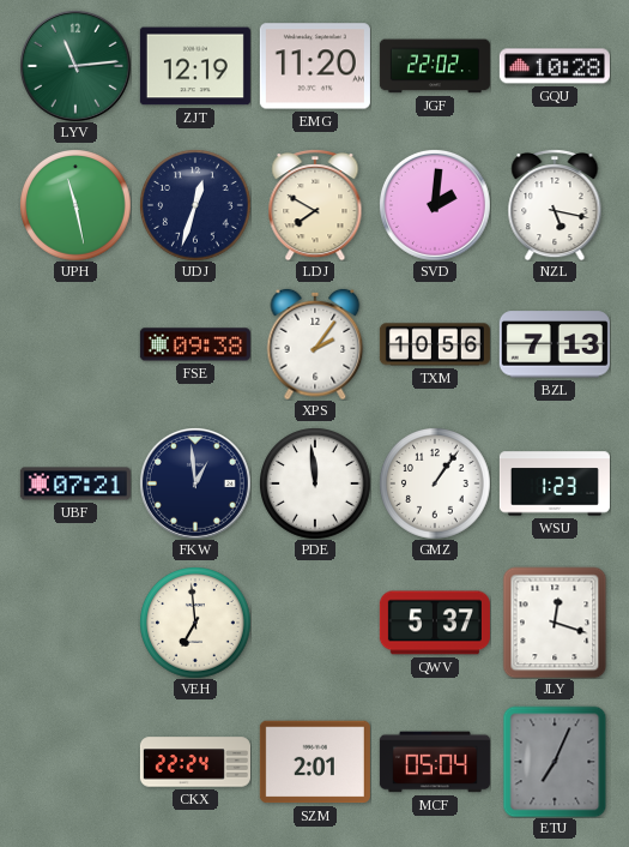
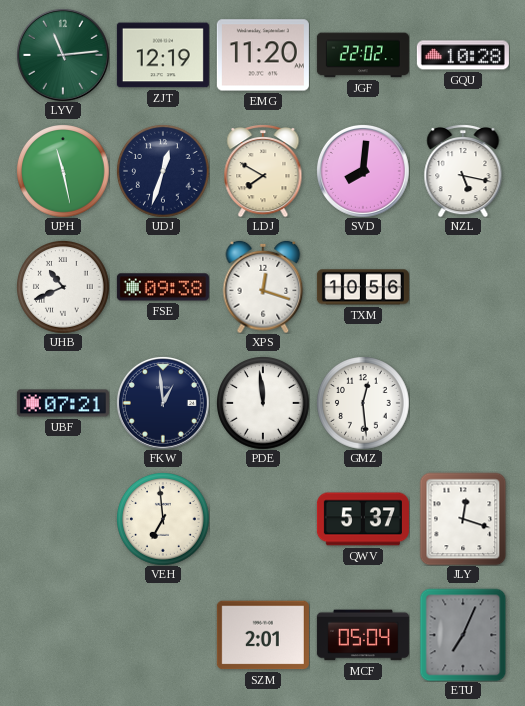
SVD: 2:01 -> 8:01 (363, 171)
UHB: none -> 10:41 (63, 287)
XPS: 2:06 -> 12:18 (263, 287)
BZL: 7:13 -> none (555, 344)
GMZ: 1:06 -> 12:29 (363, 403)
WSU: 1:23 -> none (555, 483)
CKX: 22:24 -> none (195, 762)
